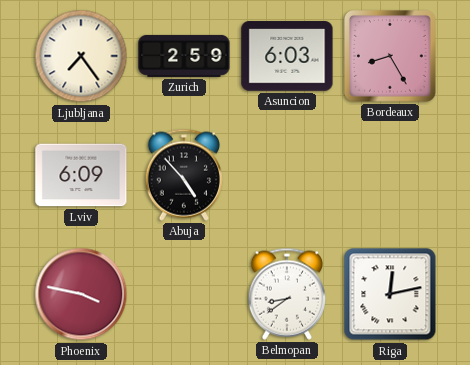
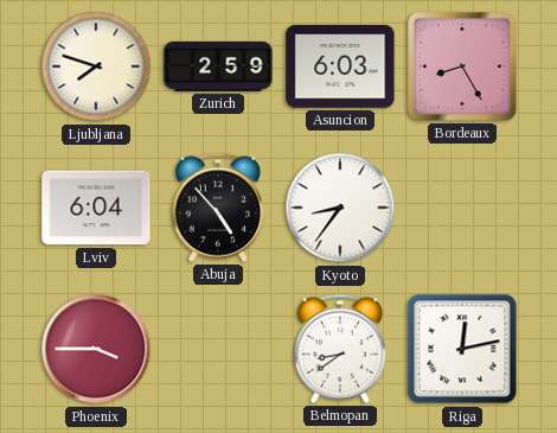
Ljubljana: 7:24 -> 7:48 (96, 66)
Lviv: 6:09 -> 6:04 (96, 208)
Kyoto: none -> 8:36 (340, 208)
Phoenix: 3:47 -> 3:45 (96, 349)
